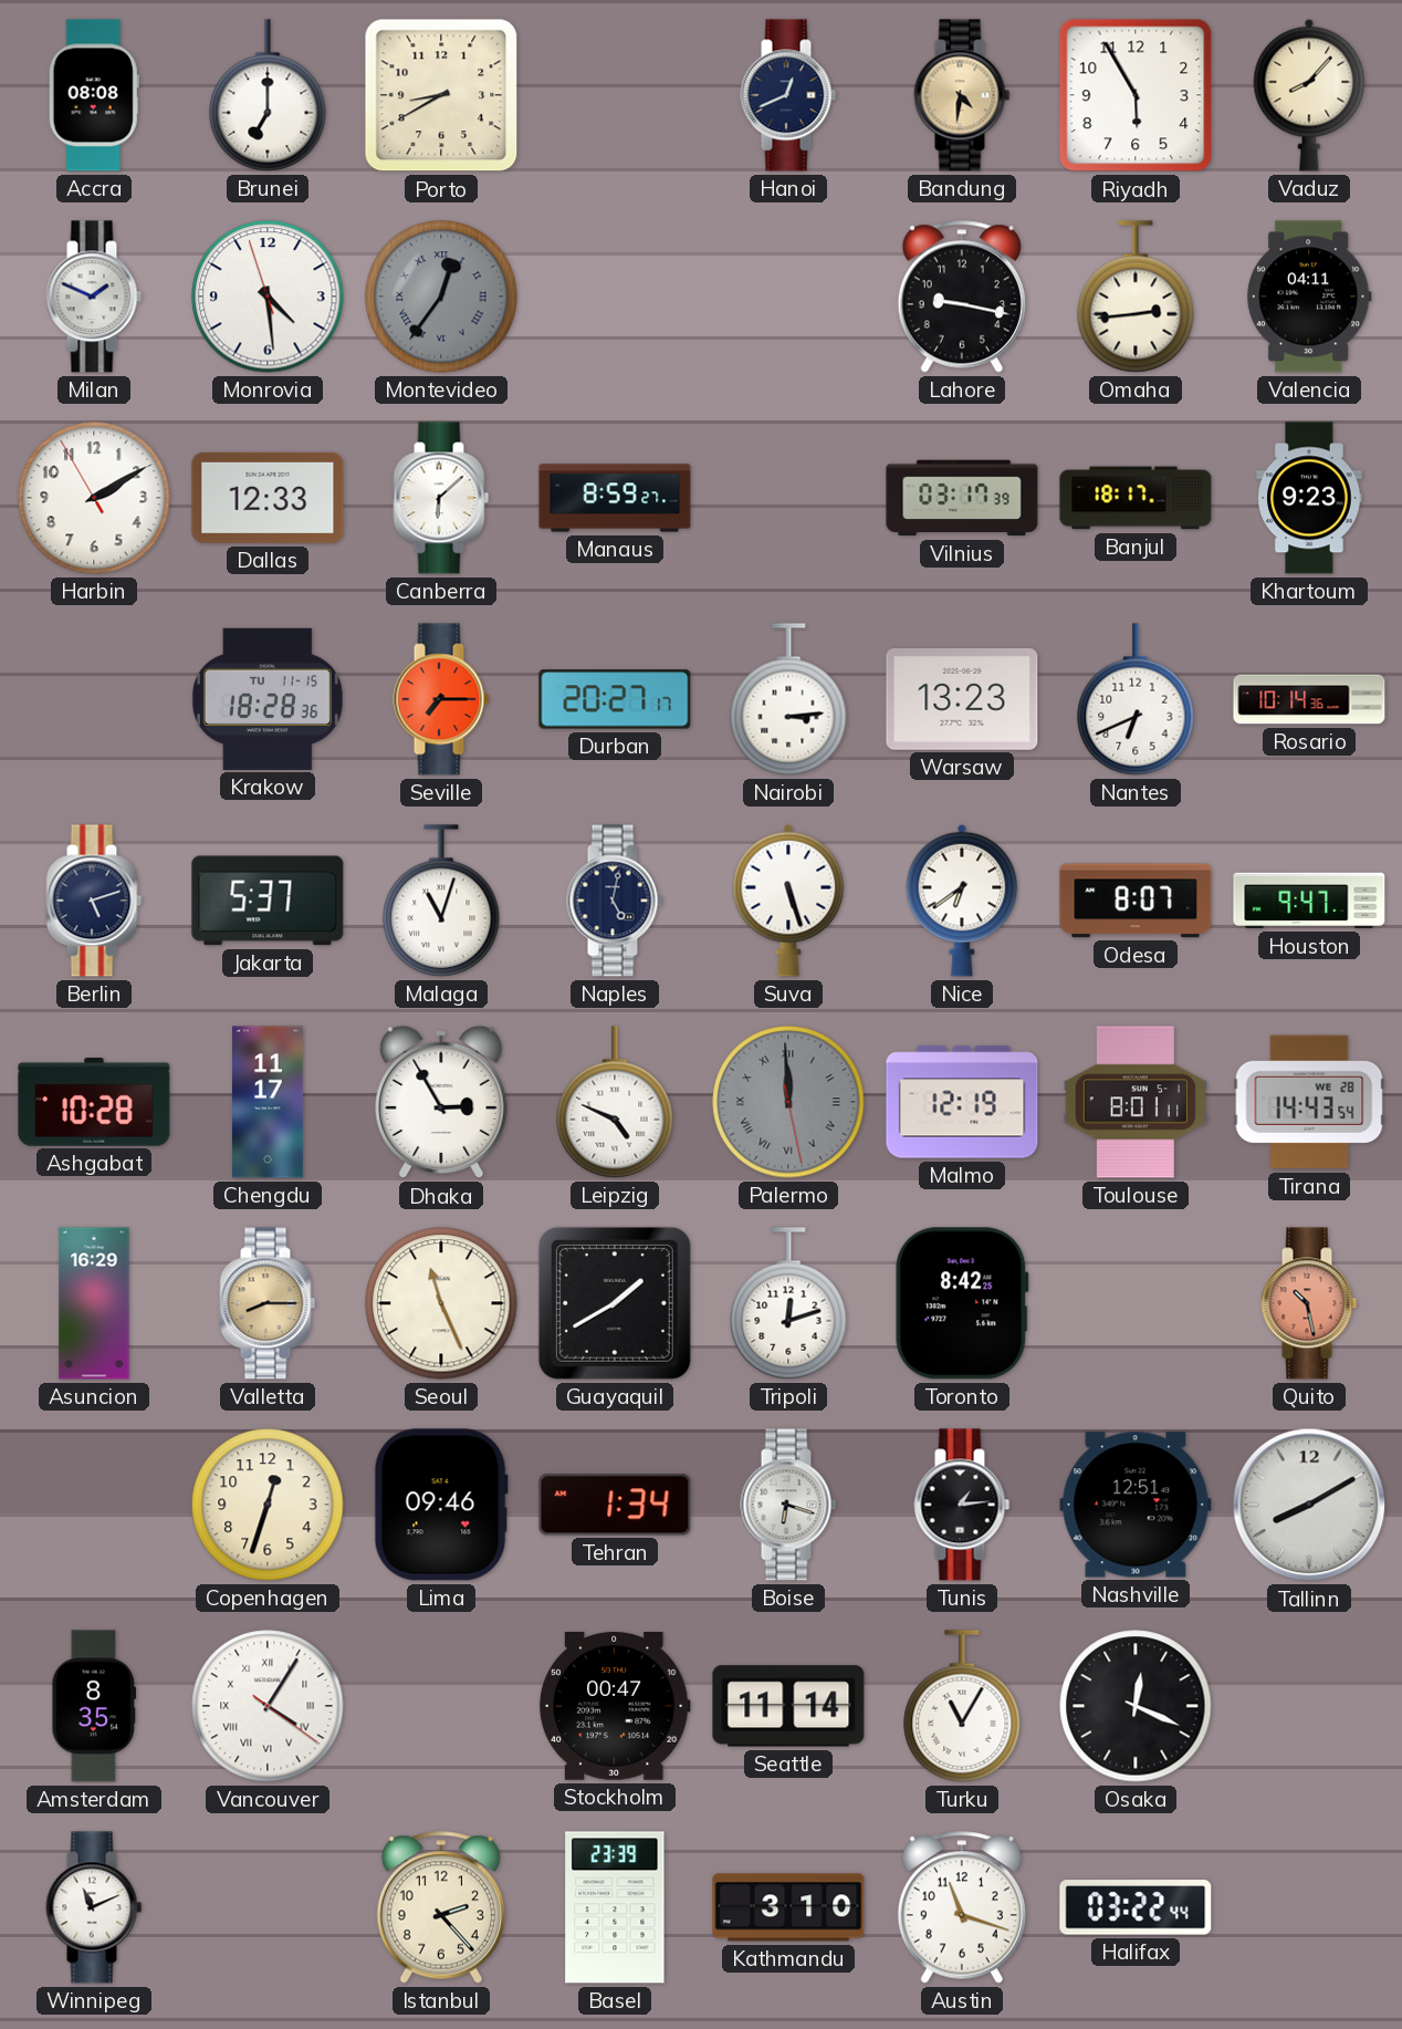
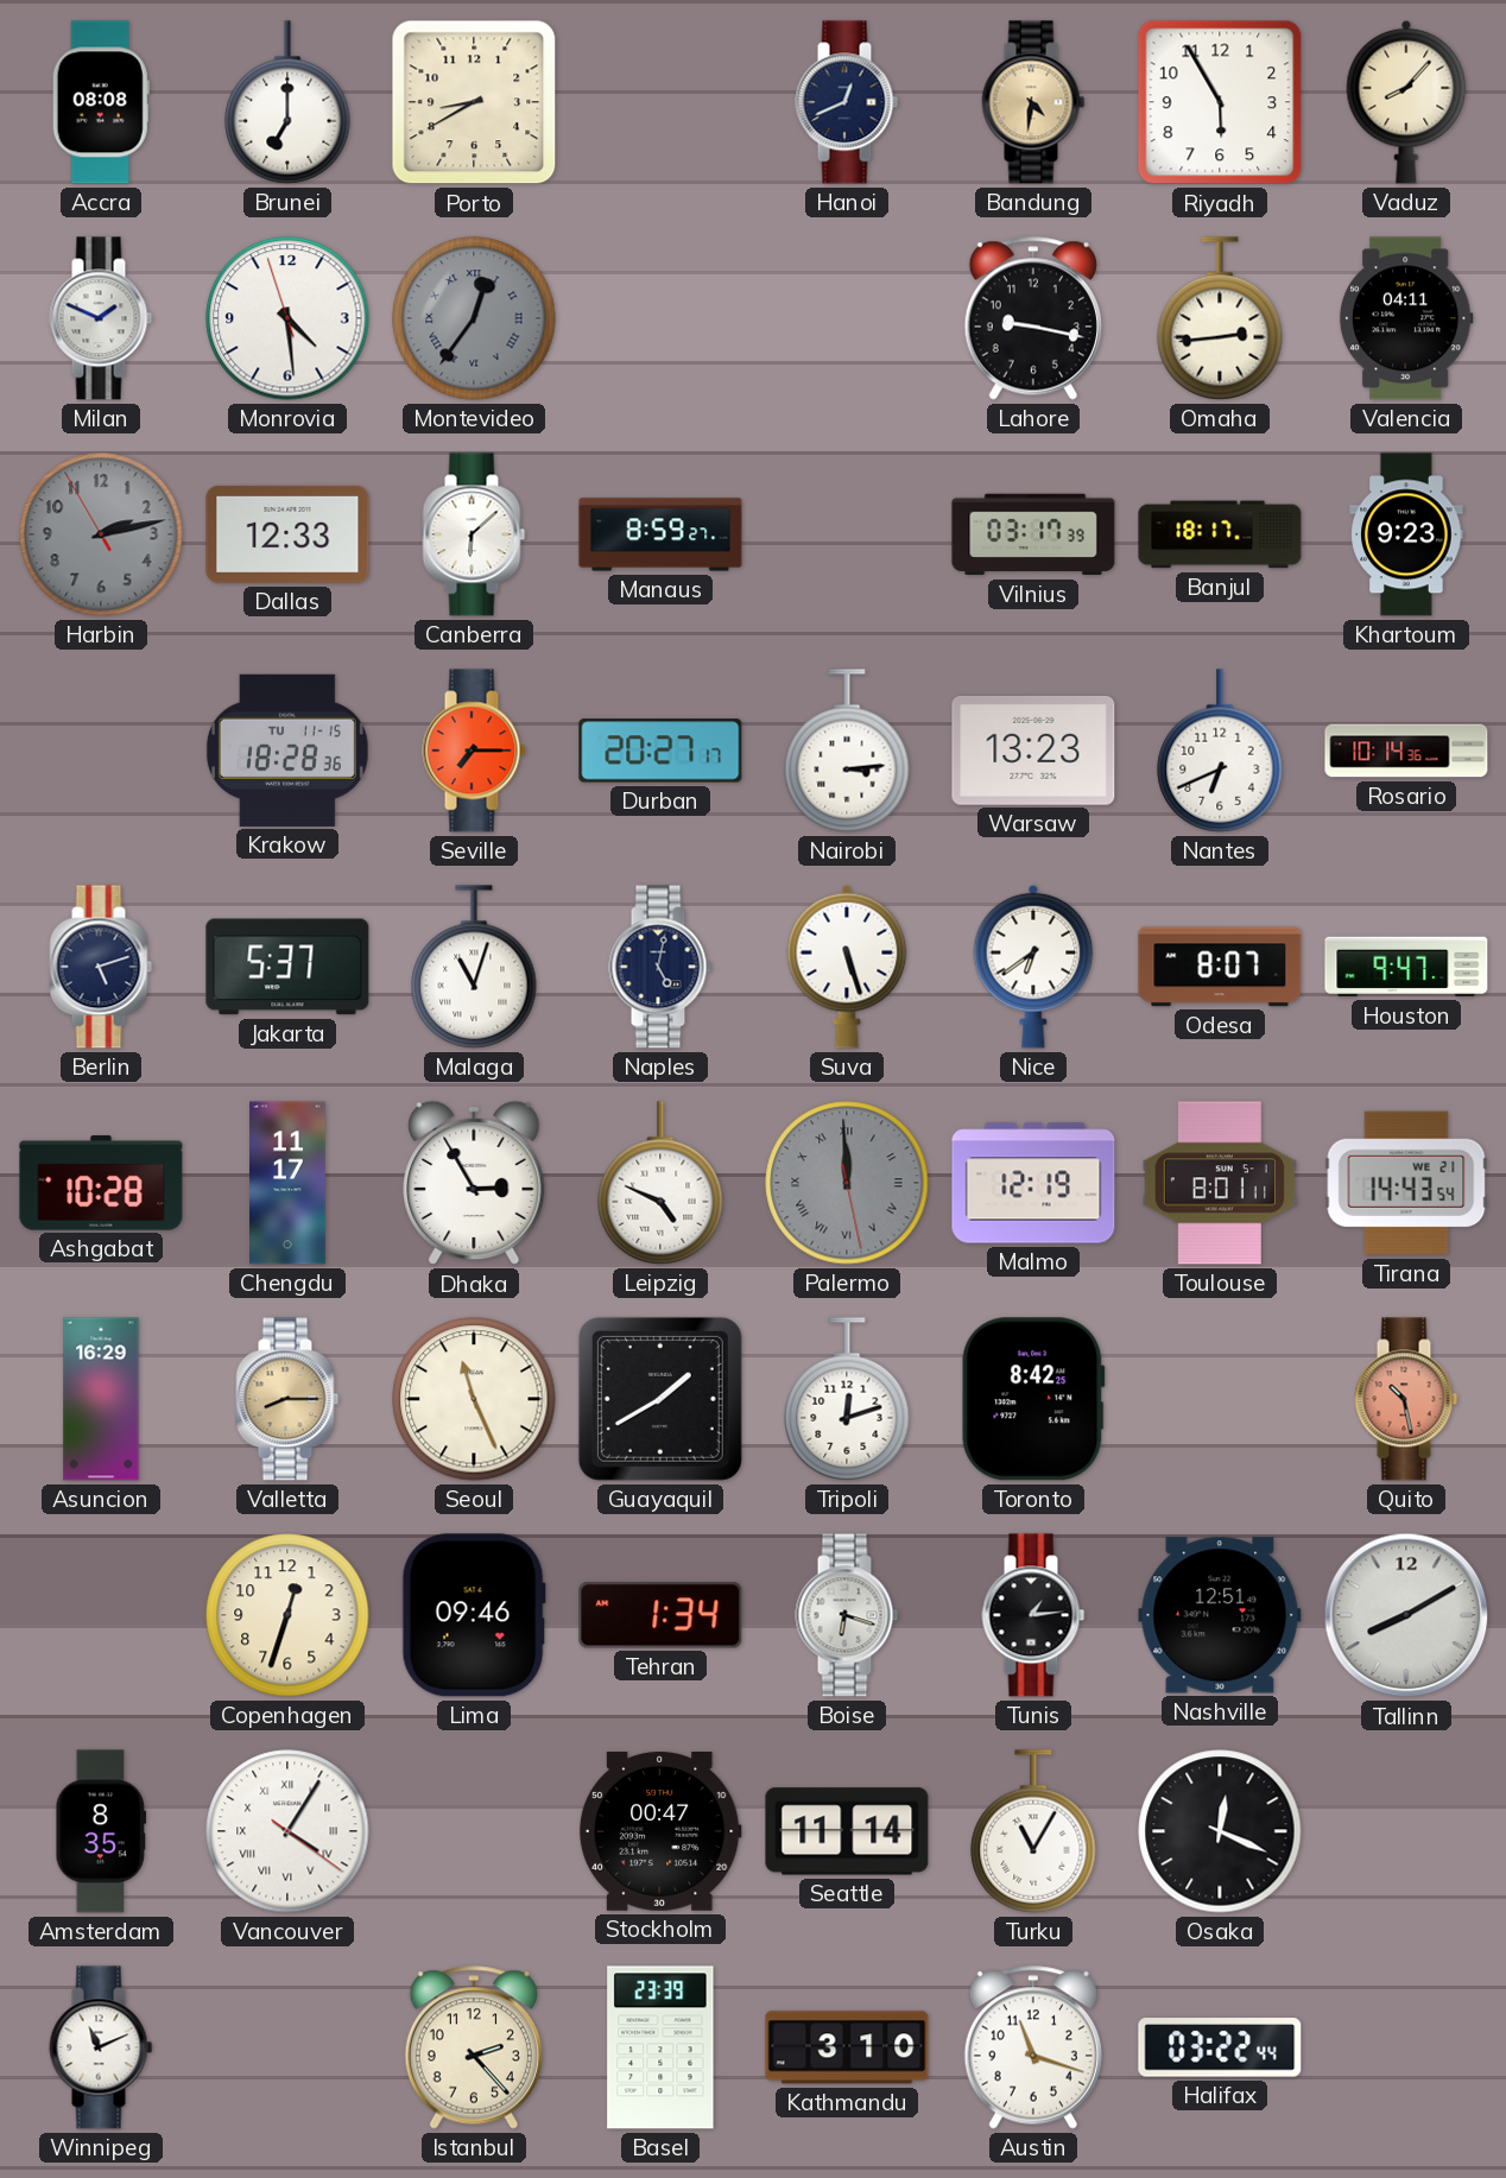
Harbin: 2:09 -> 2:12 (101, 534)
Harbin dial: white -> grey (101, 534)
Tirana date: WE 28 -> WE 21 (1406, 1183)
